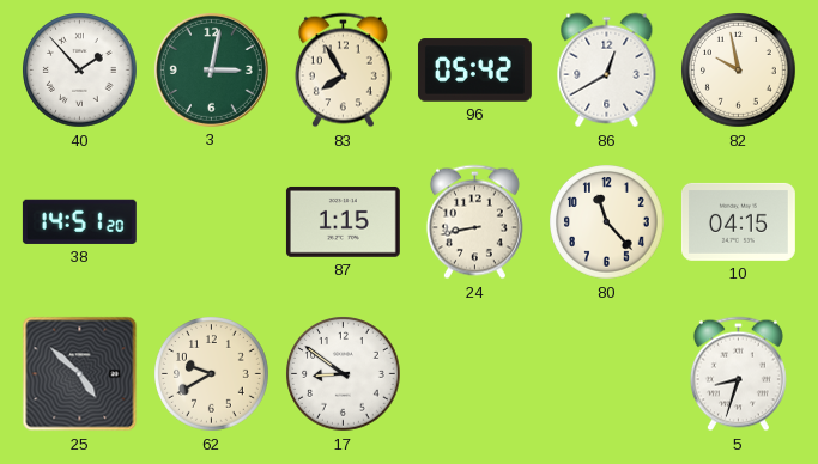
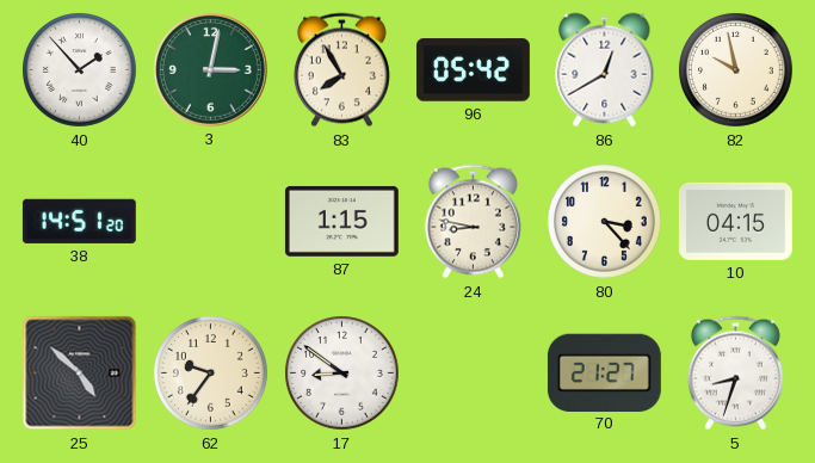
24: 8:43 -> 8:47 (473, 222)
80: 11:23 -> 3:23 (605, 222)
62: 9:40 -> 9:36 (211, 374)
70: none -> 21:27 (604, 372)
